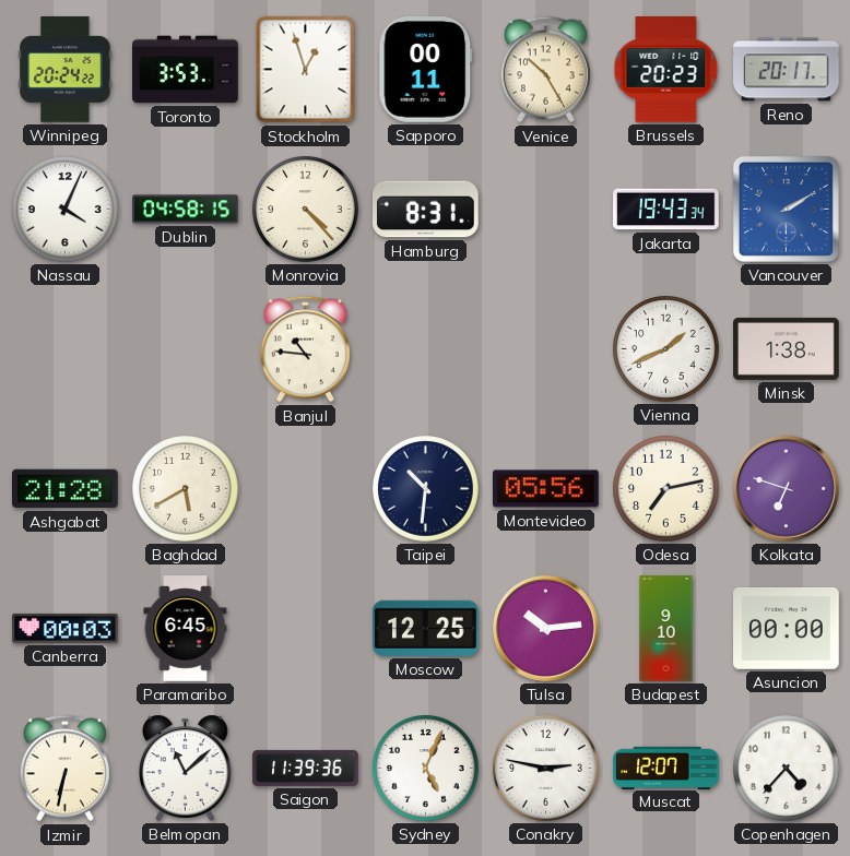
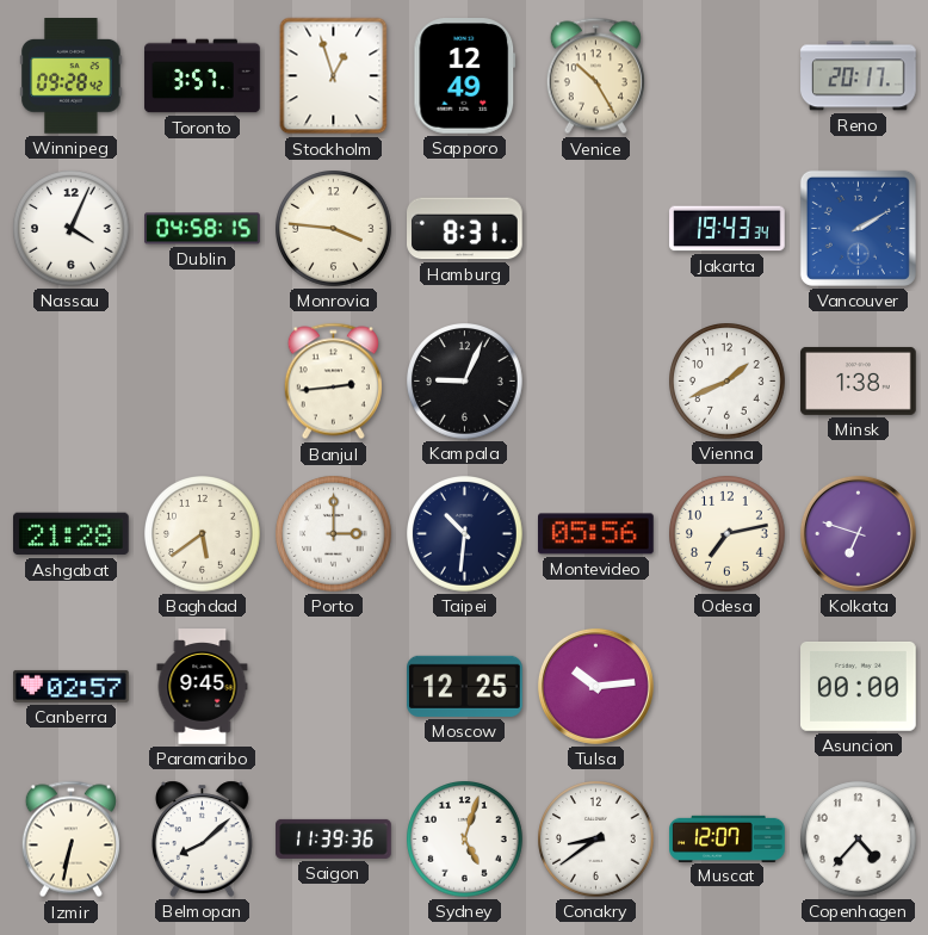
Winnipeg: 20:24 -> 09:28 (72, 76)
Toronto: 3:53 -> 3:57 (203, 76)
Sapporo: 00:11 -> 12:49 (465, 76)
Brussels: 20:23 -> none (666, 70)
Monrovia: 4:23 -> 3:46 (334, 229)
Banjul: 10:46 -> 2:44 (333, 382)
Kampala: none -> 9:04 (465, 382)
Baghdad: 5:40 -> 5:39 (203, 534)
Porto: none -> 3:00 (334, 534)
Canberra: 00:03 -> 02:57 (72, 686)
Paramaribo: 6:45 -> 9:45 (203, 687)
Budapest: 9:10 -> none (666, 629)
Belmopan: 11:08 -> 8:08 (203, 838)
Sydney: 5:04 -> 5:03 (465, 840)
Conakry: 2:47 -> 8:39 (596, 840)
